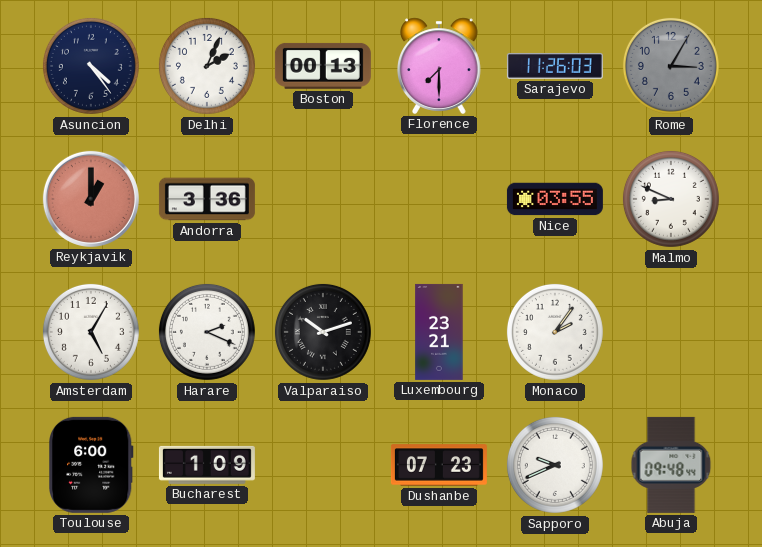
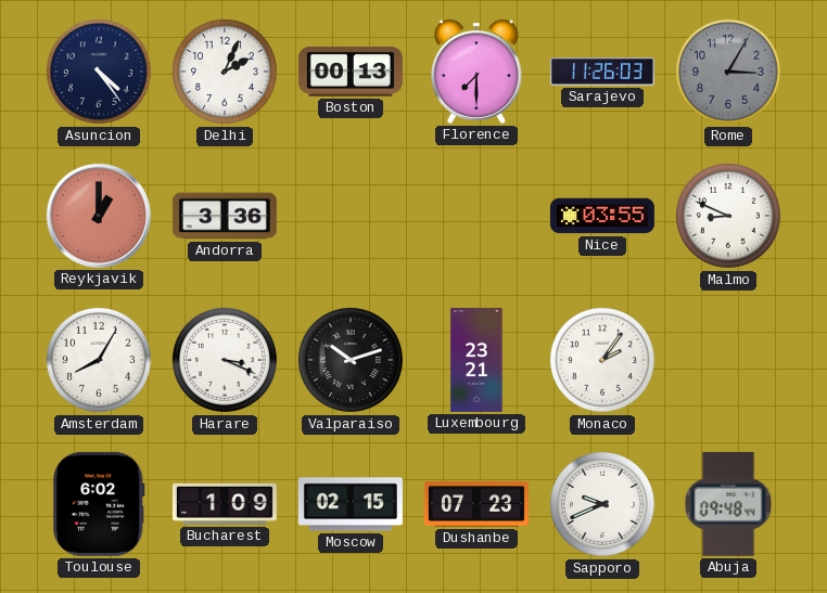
Amsterdam: 5:05 -> 8:05 (99, 360)
Harare: 2:19 -> 3:19 (225, 360)
Toulouse: 6:00 -> 6:02 (99, 504)
Moscow: none -> 02:15 (351, 504)
